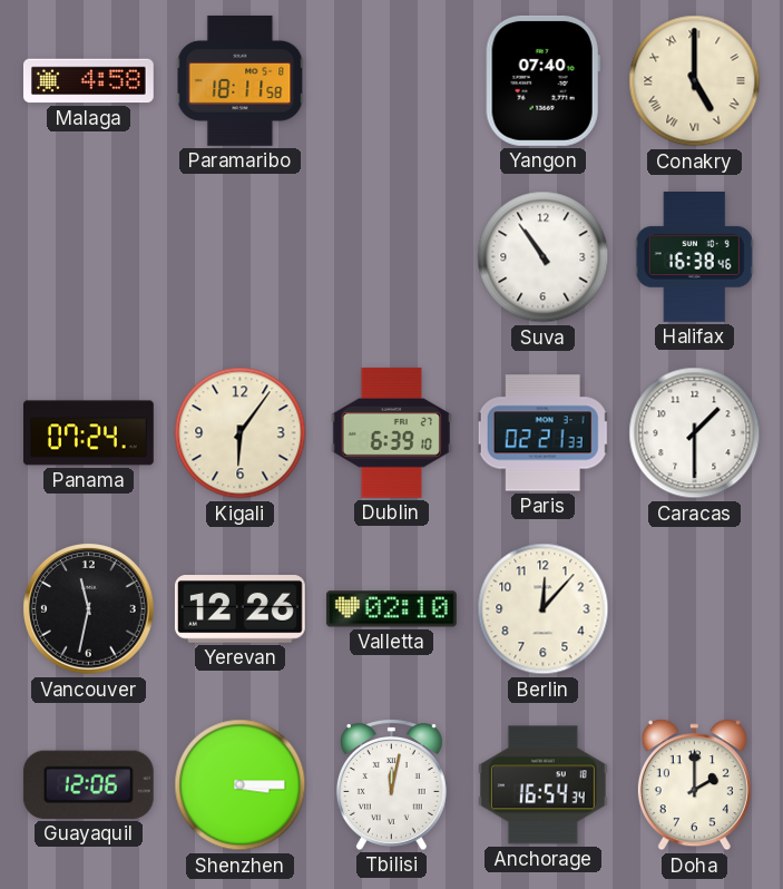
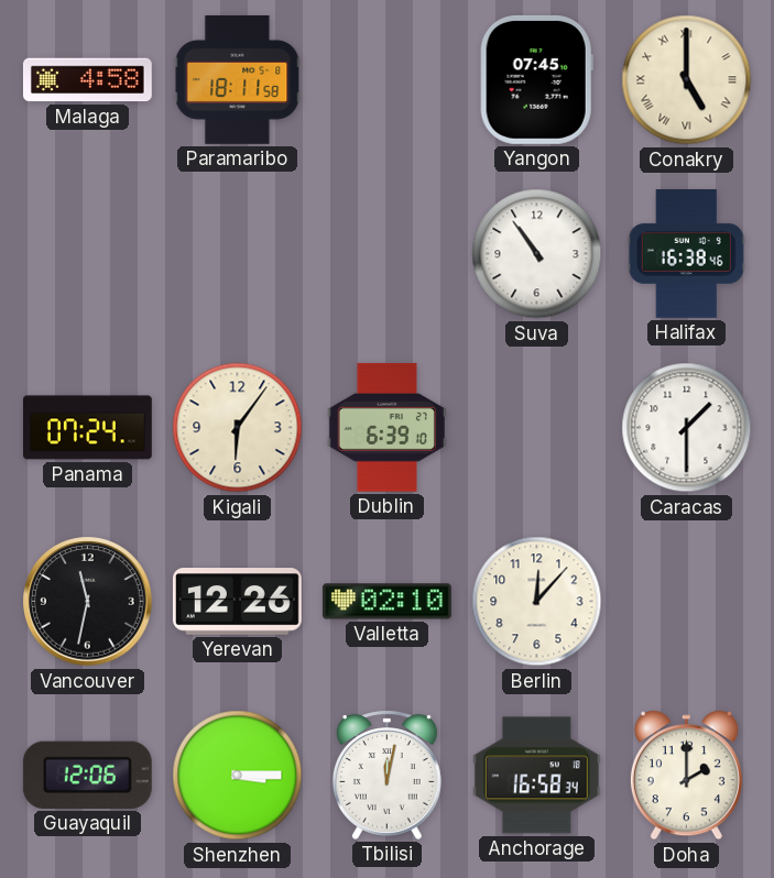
Yangon: 07:40 -> 07:45 (536, 79)
Paris: 02:21 -> none (544, 433)
Anchorage: 16:54 -> 16:58 (536, 776)
